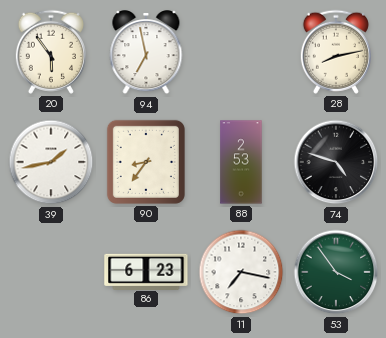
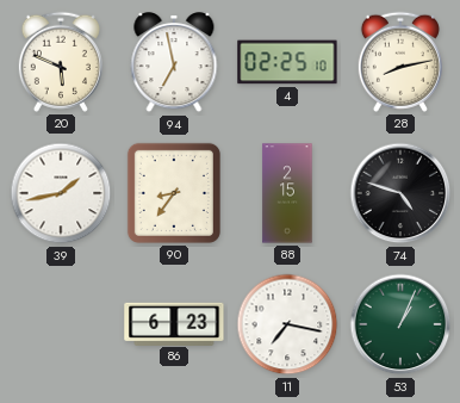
20: 5:54 -> 5:49 (61, 62)
4: none -> 02:25 (287, 62)
88: 2:53 -> 2:15 (287, 193)
53: 3:54 -> 1:04 (400, 324)
